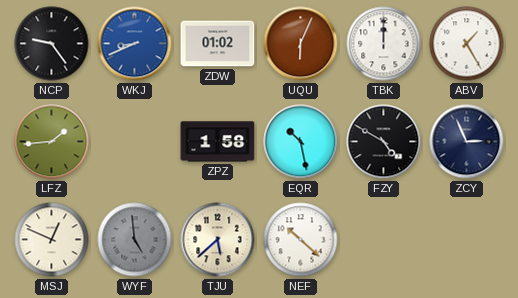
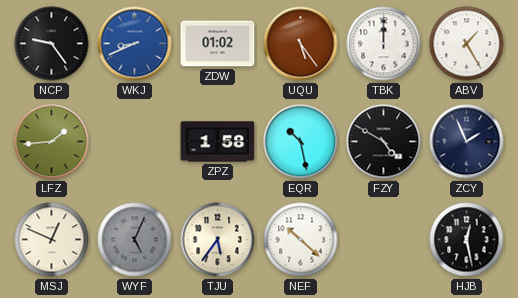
UQU: 6:04 -> 5:24 (301, 44)
ZCY: 2:56 -> 1:56 (467, 142)
WYF: 4:59 -> 5:04 (135, 240)
TJU: 5:38 -> 5:36 (218, 240)
HJB: none -> 12:28 (467, 240)
